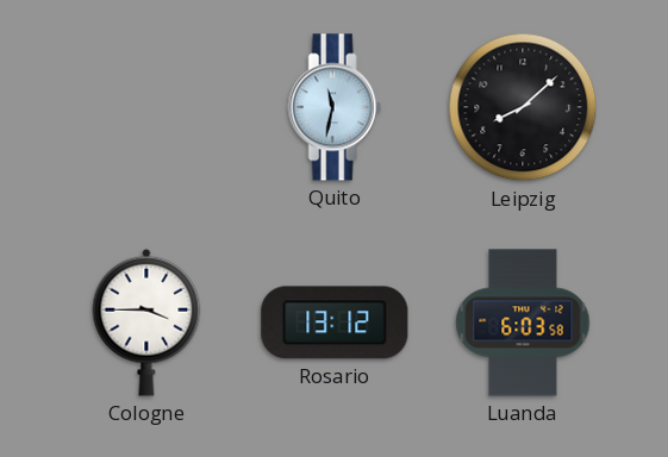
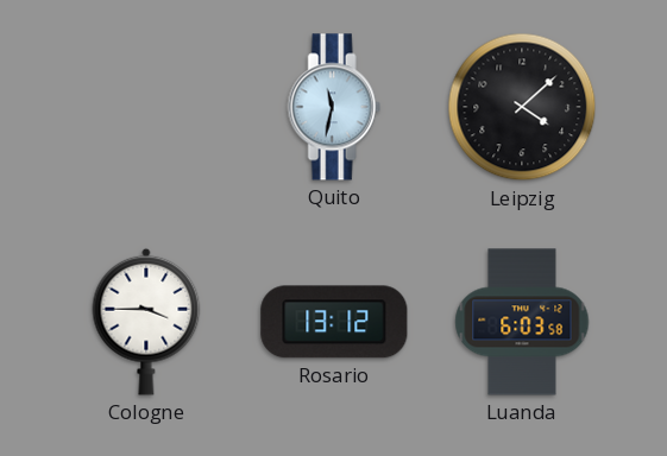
Leipzig: 8:08 -> 4:08 (522, 107)
